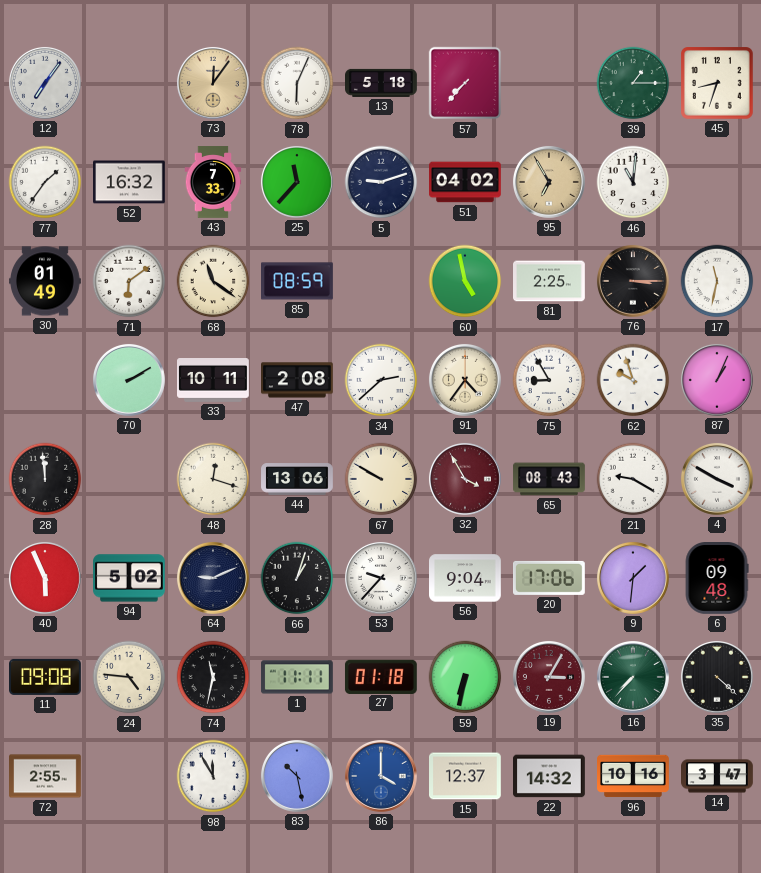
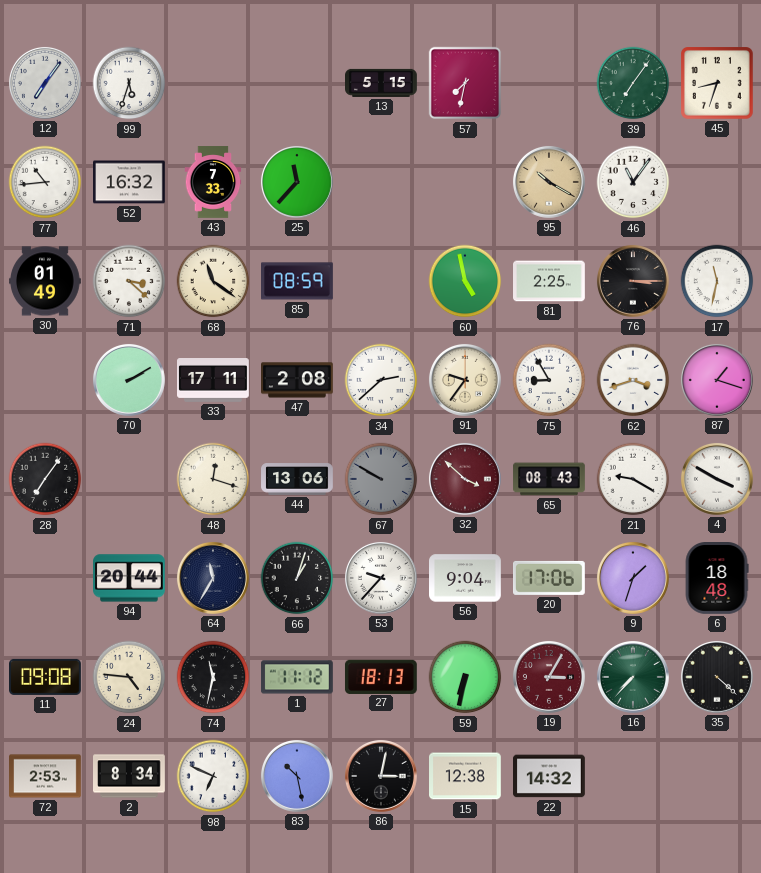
99: none -> 5:33 (129, 83)
73: 12:06 -> none (213, 83)
78: 6:04 -> none (297, 83)
13: 5:18 -> 5:15 (382, 83)
57: 7:37 -> 7:32 (465, 83)
39: 1:15 -> 7:06 (633, 83)
77: 1:36 -> 10:44 (45, 182)
5: 9:12 -> none (381, 182)
51: 04:02 -> none (466, 182)
95: 6:55 -> 10:20 (549, 182)
46: 11:01 -> 11:06 (633, 182)
71: 6:09 -> 3:22 (129, 281)
33: 10:11 -> 17:11 (213, 381)
91: 4:36 -> 9:36 (465, 380)
62: 9:57 -> 3:42 (633, 380)
87: 1:04 -> 1:18 (717, 380)
28: 11:59 -> 7:06 (45, 479)
67 dial: cream -> grey (381, 479)
32: 3:55 -> 3:52 (465, 479)
40: 5:56 -> none (45, 578)
94: 5:02 -> 20:44 (130, 578)
64: 9:11 -> 11:35 (213, 578)
9: 1:31 -> 1:33 (633, 578)
6: 09:48 -> 18:48 (717, 579)
1: 11:11 -> 11:12 (298, 677)
27: 01:18 -> 18:13 (381, 676)
72: 2:55 -> 2:53 (46, 776)
2: none -> 8:34 (130, 776)
98: 11:55 -> 6:49 (213, 776)
86: 4:00 -> 3:02 (381, 776)
86 dial: blue -> black (381, 776)
15: 12:37 -> 12:38 (466, 776)
96: 10:16 -> none (634, 776)
14: 3:47 -> none (718, 776)
